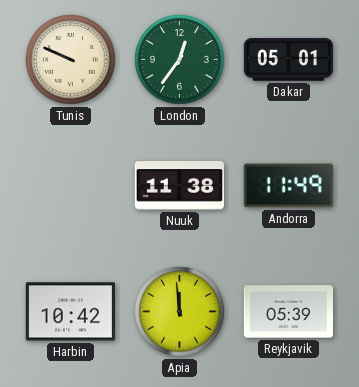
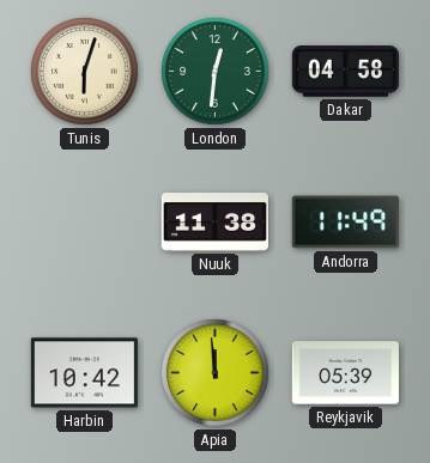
Tunis: 9:49 -> 6:03 (85, 72)
London: 12:36 -> 12:31 (216, 72)
Dakar: 05:01 -> 04:58 (345, 72)
